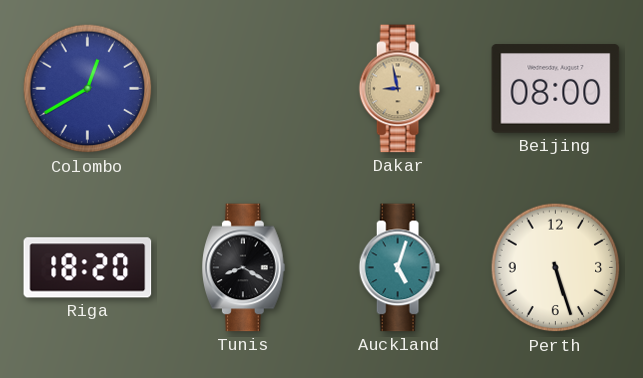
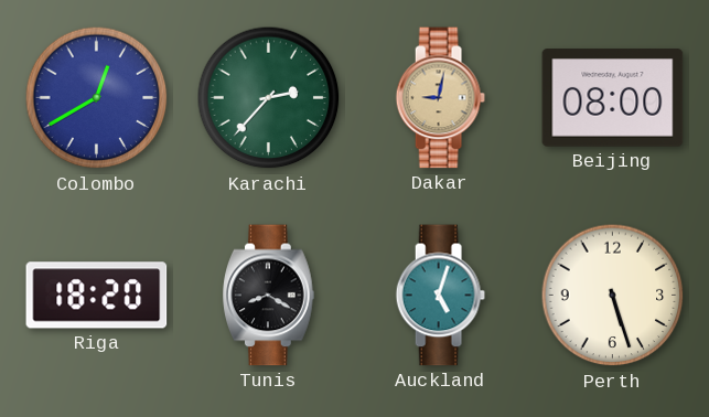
Karachi: none -> 2:37 (269, 98)
Dakar: 8:58 -> 9:02 (440, 98)
